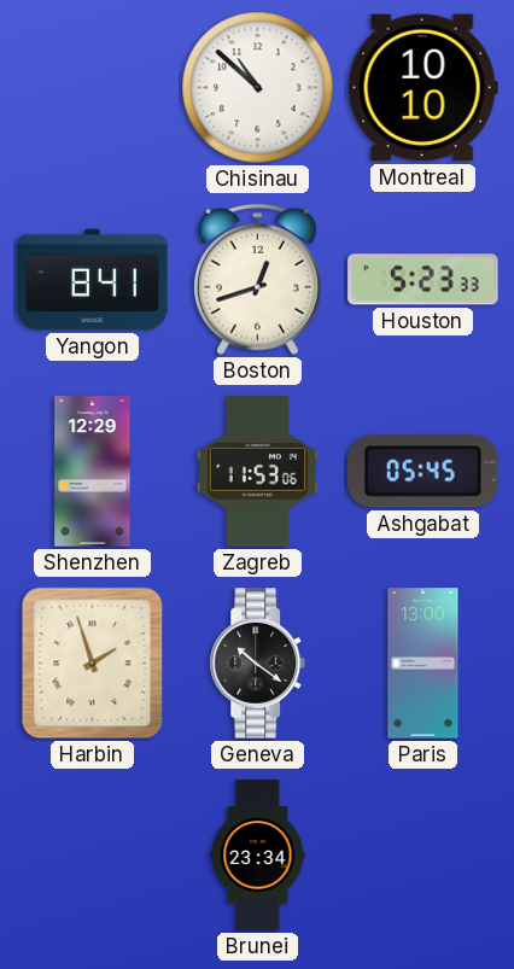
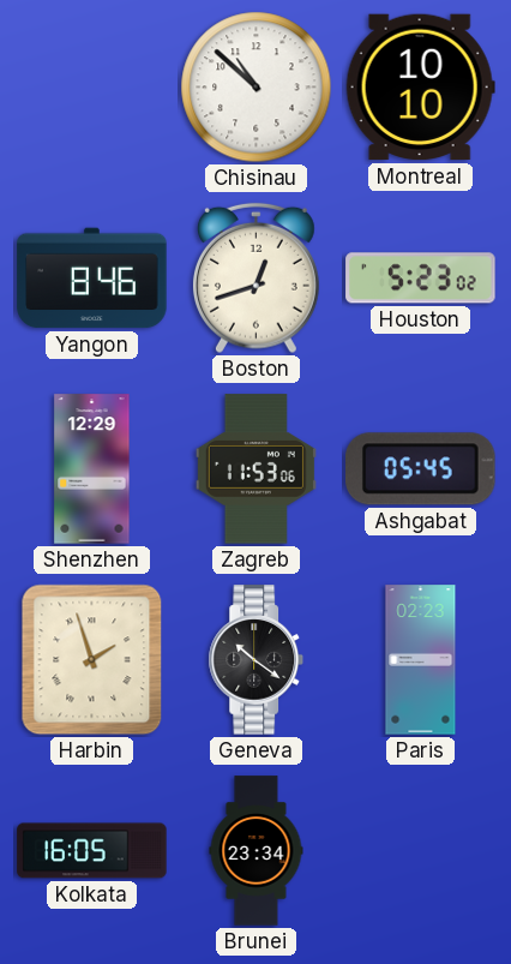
Yangon: 8:41 -> 8:46 (92, 279)
Houston: 5:23:33 -> 5:23:02 (421, 279)
Paris: 13:00 -> 02:23 (421, 660)
Kolkata: none -> 16:05 (92, 851)
